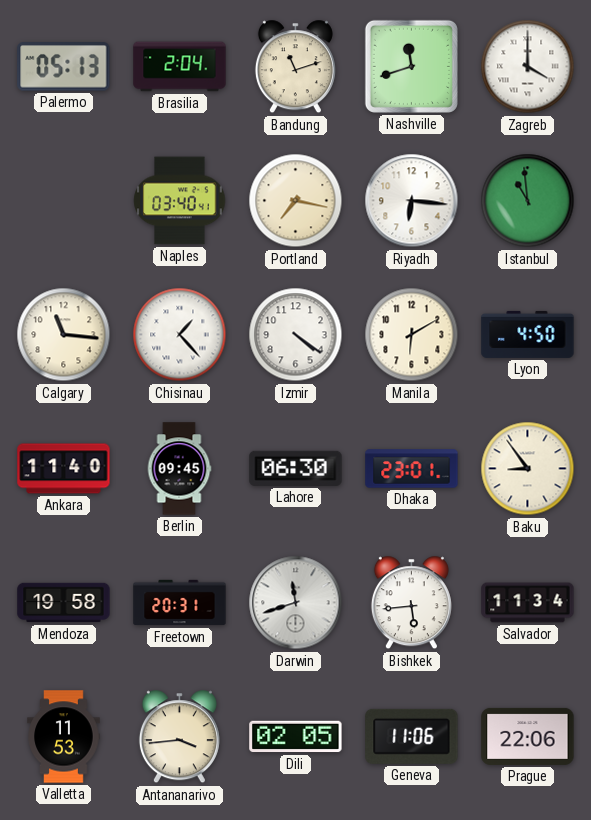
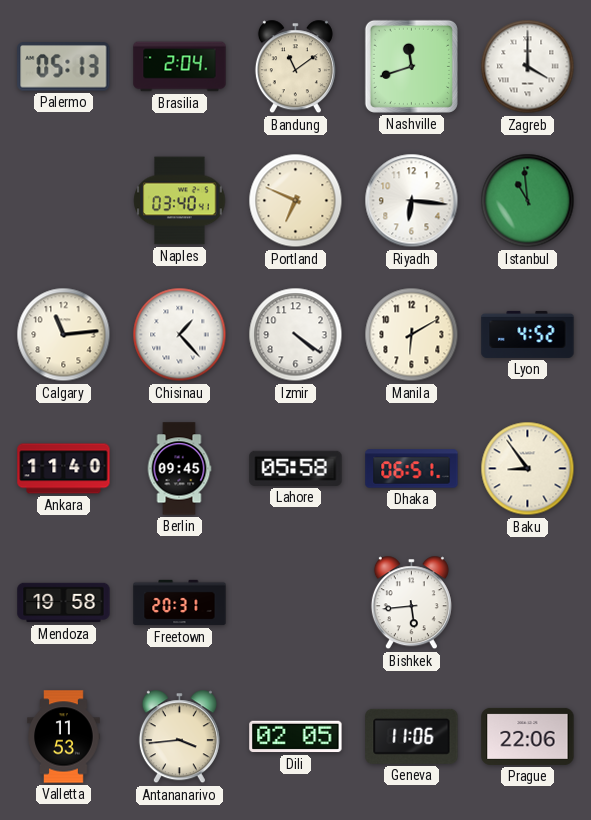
Bandung: 11:12 -> 11:09 (295, 67)
Portland: 7:17 -> 6:49 (296, 201)
Calgary: 11:16 -> 11:14 (64, 335)
Lyon: 4:50 -> 4:52 (528, 334)
Lahore: 06:30 -> 05:58 (296, 468)
Dhaka: 23:01 -> 06:51 (412, 469)
Darwin: 11:42 -> none (296, 603)
Salvador: 11:34 -> none (528, 603)
